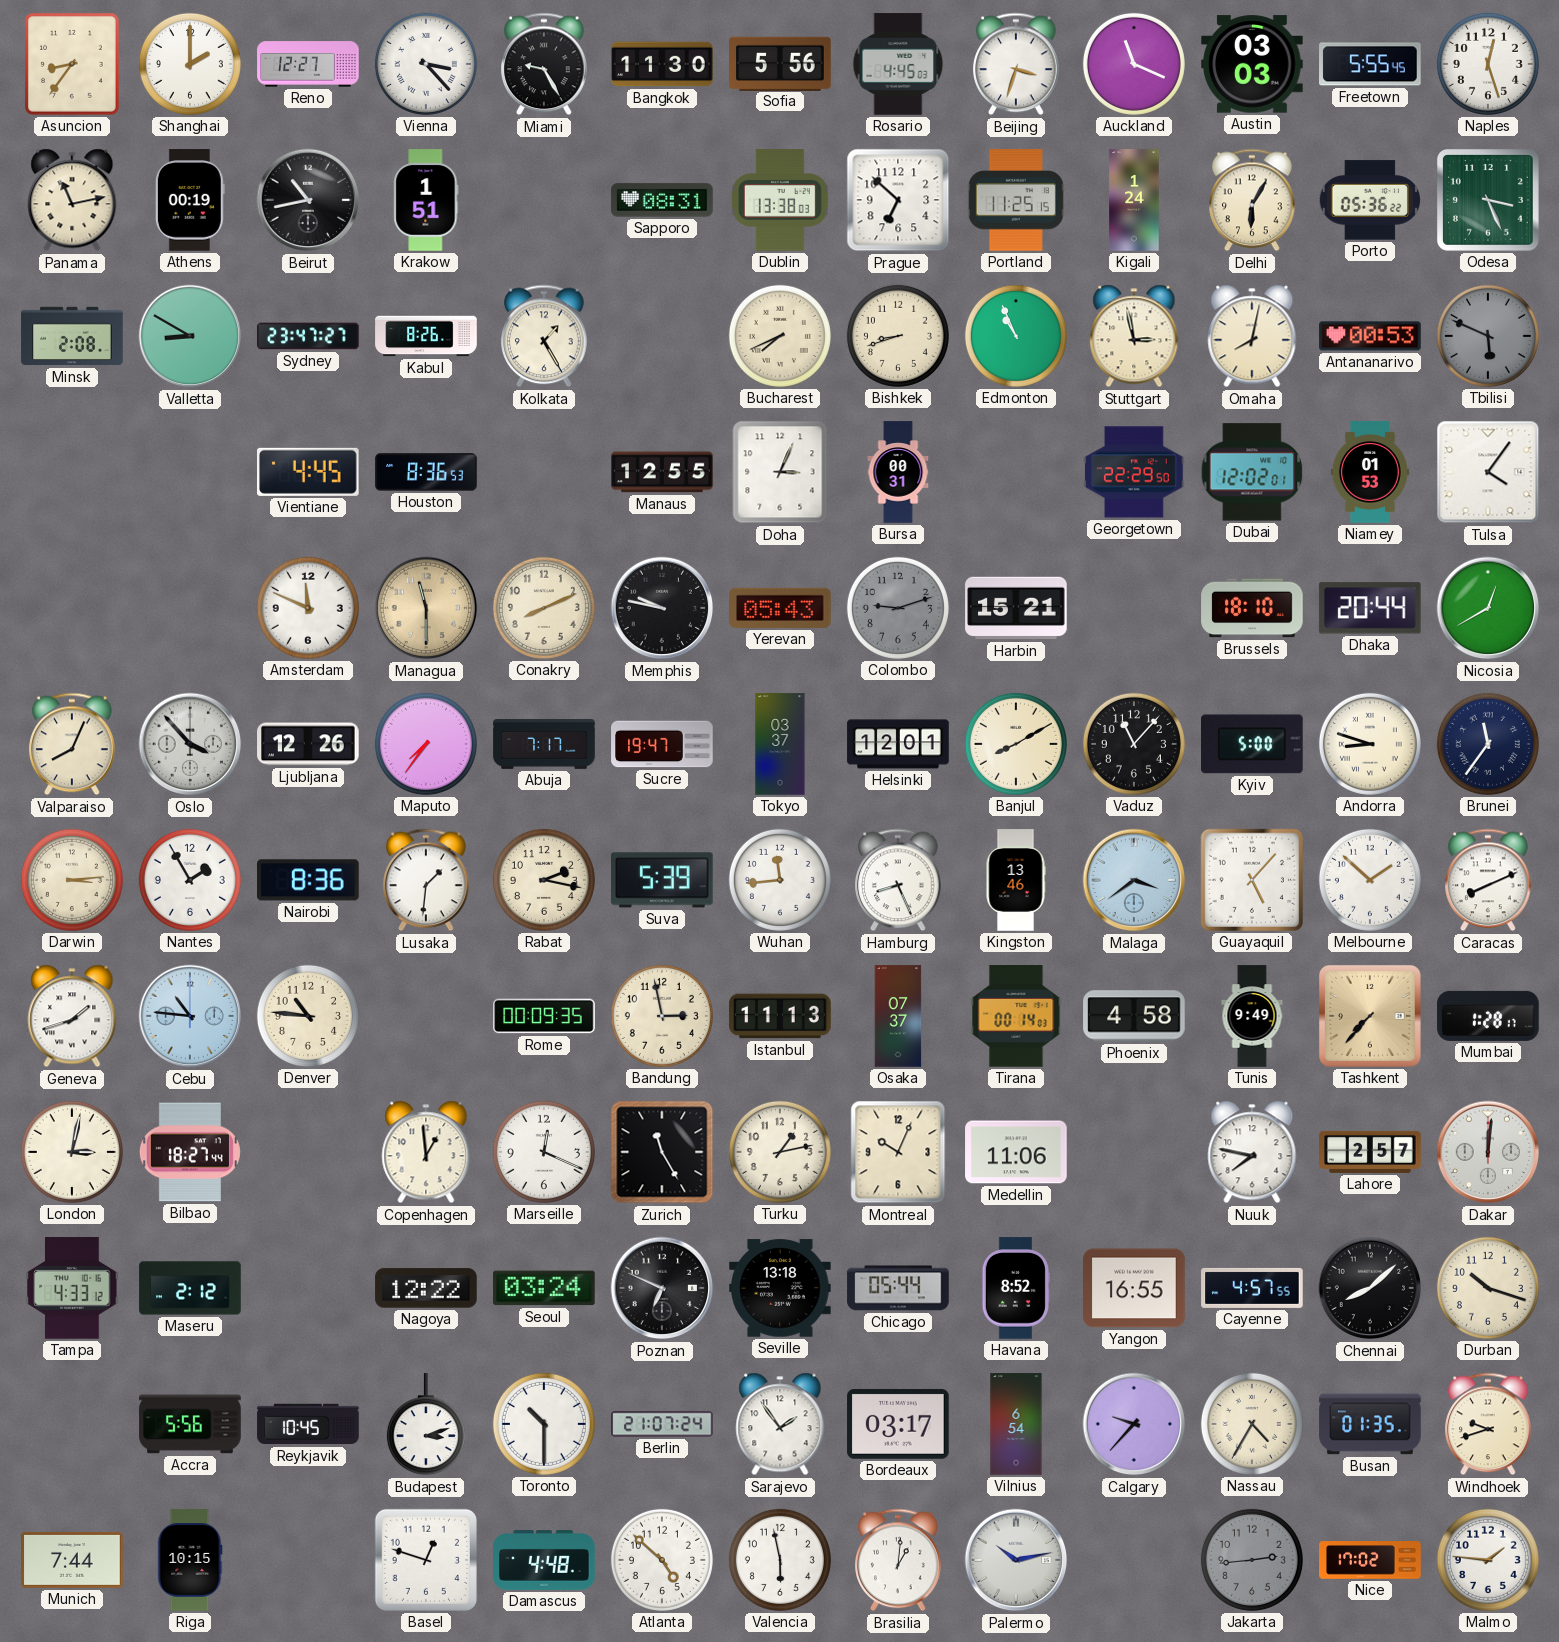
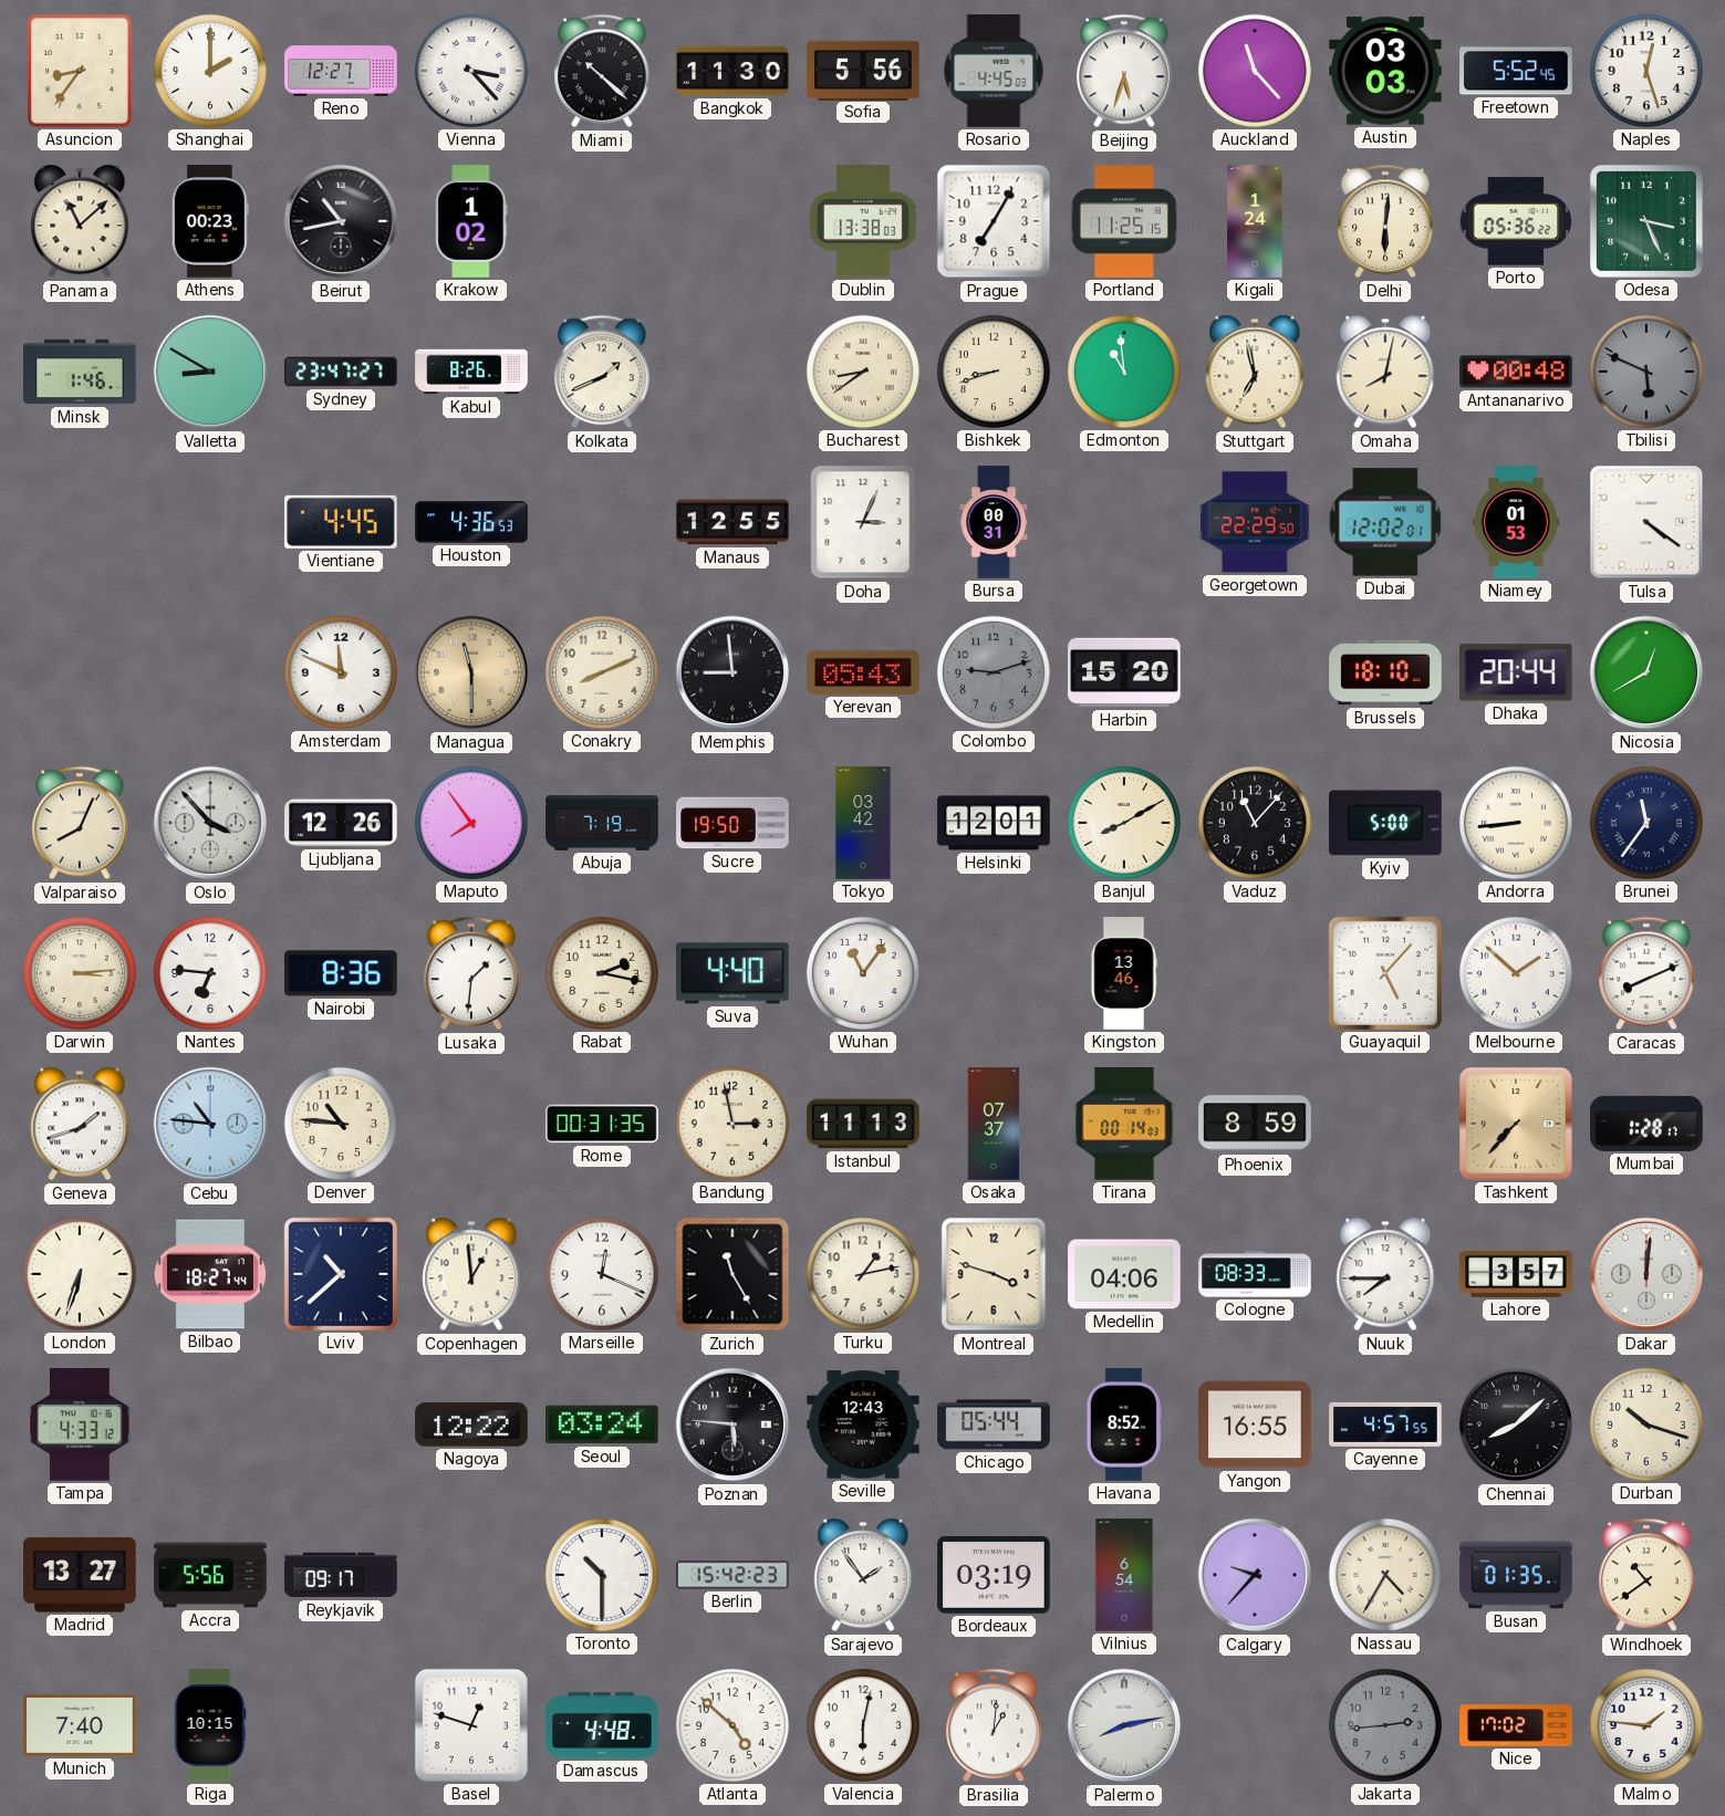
Miami: 9:25 -> 10:22 (602, 71)
Beijing: 3:33 -> 5:33 (1124, 71)
Auckland: 11:19 -> 11:23 (1255, 71)
Freetown: 5:55 -> 5:52 (1516, 71)
Panama: 11:13 -> 11:08 (80, 221)
Athens: 00:19 -> 00:23 (210, 221)
Krakow: 1:51 -> 1:02 (471, 221)
Sapporo: 08:31 -> none (662, 200)
Prague: 6:52 -> 7:05 (994, 221)
Delhi: 6:05 -> 6:01 (1385, 221)
Minsk: 2:08 -> 1:46 (80, 372)
Kolkata: 1:25 -> 1:41 (602, 372)
Bucharest: 7:41 -> 8:39 (863, 372)
Edmonton: 10:56 -> 10:59 (1124, 372)
Stuttgart: 2:58 -> 6:58 (1255, 372)
Antananarivo: 00:53 -> 00:48 (1516, 372)
Houston: 8:36 -> 4:36 (471, 522)
Tulsa: 4:06 -> 4:21 (1646, 522)
Memphis: 9:47 -> 8:59 (732, 672)
Harbin: 15:21 -> 15:20 (1124, 672)
Maputo: 7:36 -> 7:54 (471, 823)
Abuja: 7:17 -> 7:19 (602, 823)
Sucre: 19:47 -> 19:50 (732, 823)
Tokyo: 03:37 -> 03:42 (863, 823)
Andorra: 8:48 -> 8:44 (1516, 823)
Nantes: 1:55 -> 6:46 (210, 973)
Suva: 5:39 -> 4:40 (734, 973)
Wuhan: 11:44 -> 11:06 (863, 973)
Hamburg: 8:26 -> none (898, 880)
Malaga: 3:39 -> none (1134, 880)
Rome: 00:09 -> 00:31 (602, 1124)
Phoenix: 4:58 -> 8:59 (1255, 1124)
Tunis: 9:49 -> none (1252, 1016)
London: 3:02 -> 6:33 (80, 1274)
Lviv: none -> 10:38 (341, 1274)
Montreal: 10:04 -> 3:48 (994, 1274)
Medellin: 11:06 -> 04:06 (1124, 1274)
Cologne: none -> 08:33 (1255, 1274)
Nuuk: 7:47 -> 7:45 (1385, 1274)
Lahore: 2:57 -> 3:57 (1516, 1274)
Maseru: 2:12 -> none (190, 1288)
Poznan: 6:49 -> 5:46 (732, 1424)
Seville: 13:18 -> 12:43 (863, 1424)
Madrid: none -> 13:27 (80, 1575)
Reykjavik: 10:45 -> 09:17 (341, 1575)
Budapest: 3:12 -> none (426, 1425)
Berlin: 21:07 -> 15:42 (732, 1575)
Bordeaux: 03:17 -> 03:19 (994, 1575)
Windhoek: 9:42 -> 10:39 (1646, 1575)
Munich: 7:44 -> 7:40 (80, 1725)
Valencia: 5:58 -> 6:02 (863, 1725)
Palermo: 10:13 -> 8:13 (1124, 1725)
